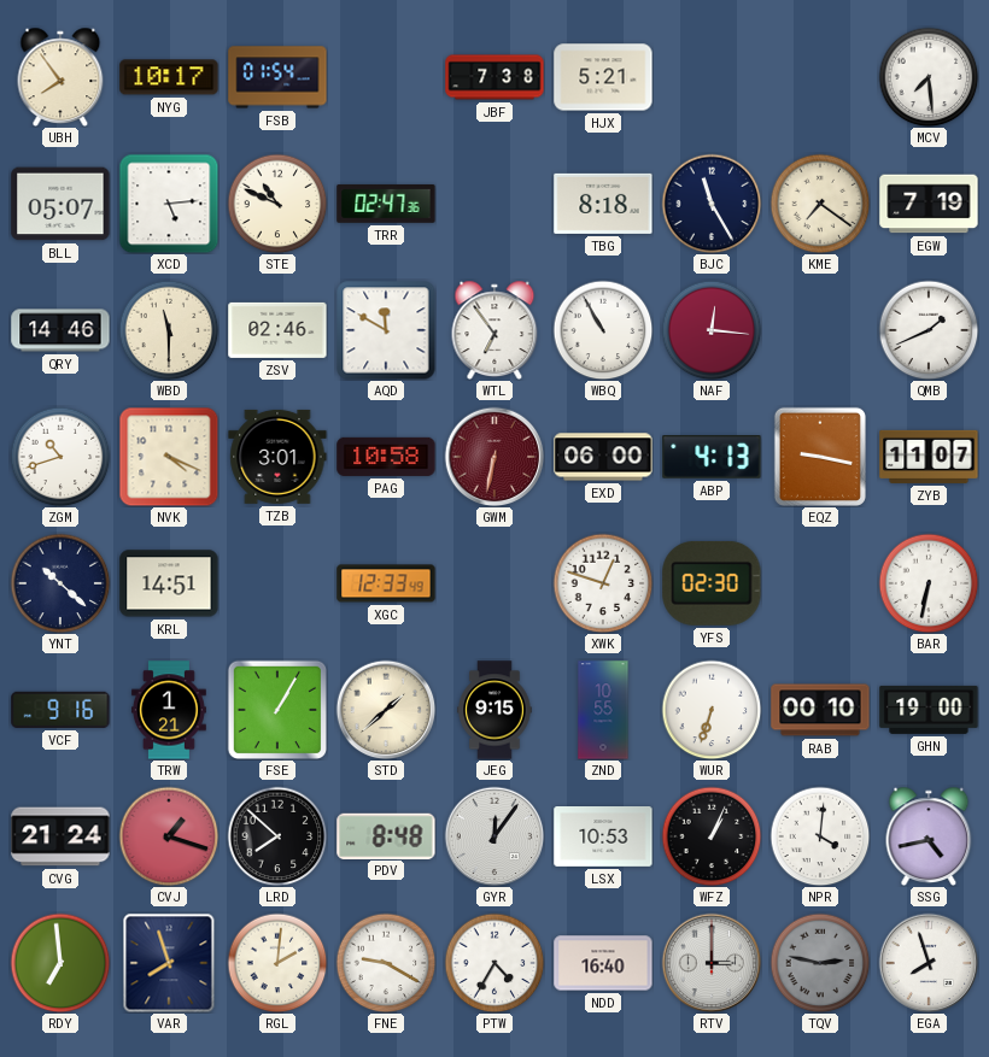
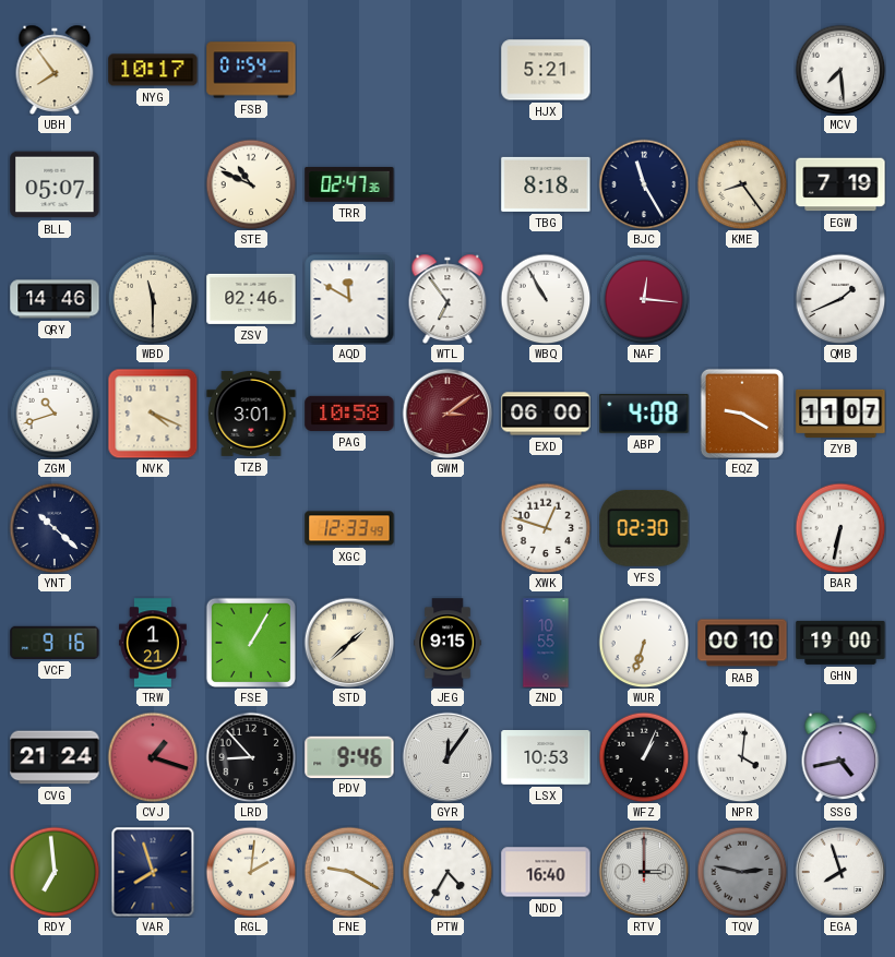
JBF: 7:38 -> none (494, 77)
XCD: 5:14 -> none (169, 204)
KME: 7:21 -> 8:24 (742, 184)
GWM: 6:32 -> 3:09 (448, 414)
ABP: 4:13 -> 4:08 (644, 415)
EQZ: 9:17 -> 9:20 (742, 414)
KRL: 14:51 -> none (169, 583)
LRD: 7:52 -> 8:53 (251, 757)
PDV: 8:48 -> 9:46 (349, 756)
